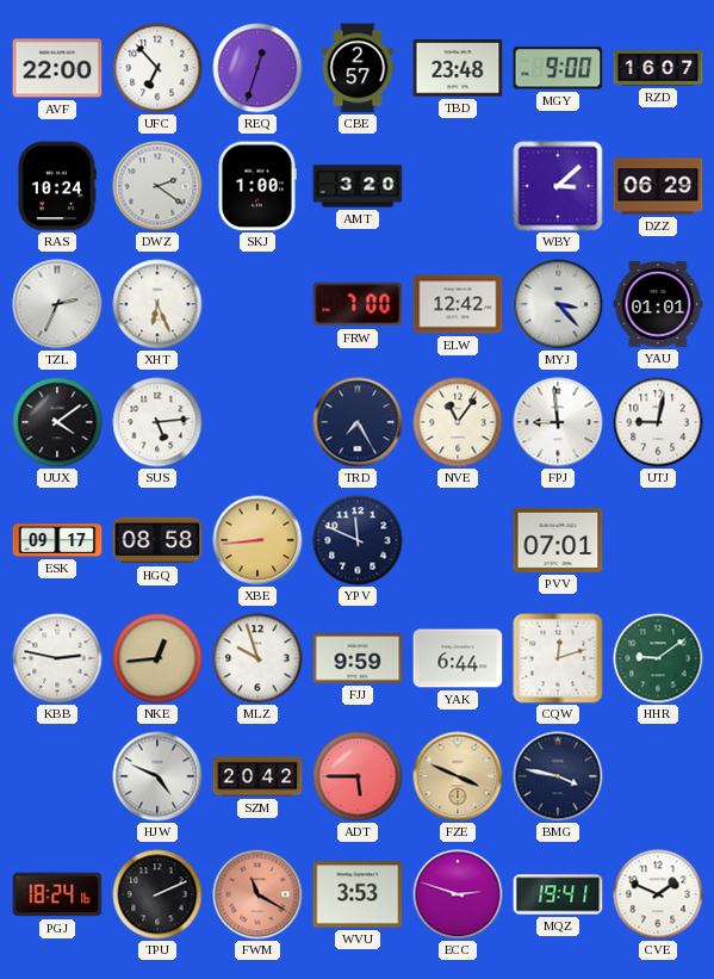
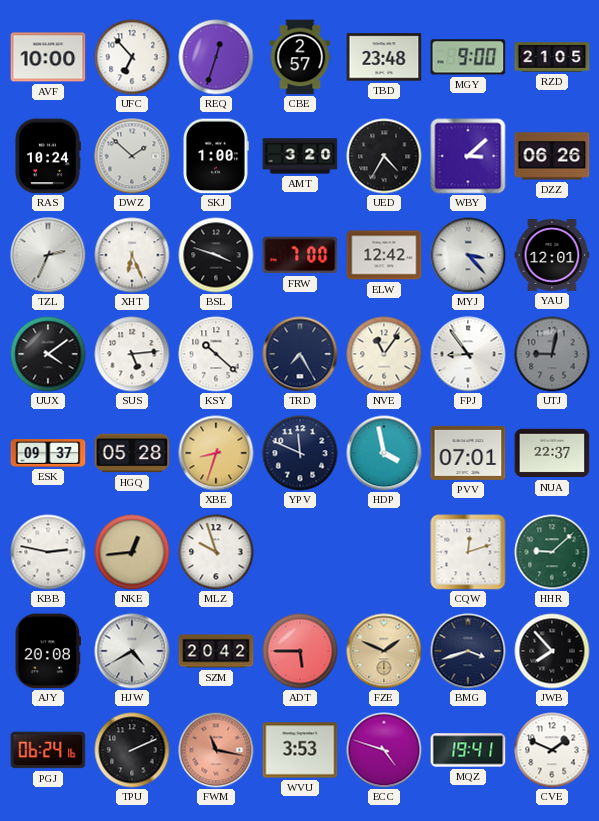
AVF: 22:00 -> 10:00 (48, 57)
RZD: 16:07 -> 21:05 (552, 57)
DWZ: 2:21 -> 1:52 (132, 156)
UED: none -> 4:35 (384, 156)
DZZ: 06:29 -> 06:26 (552, 156)
BSL: none -> 3:48 (216, 255)
YAU: 01:01 -> 12:01 (552, 255)
KSY: none -> 10:22 (216, 354)
FPJ: 8:59 -> 8:54 (468, 354)
UTJ dial: white -> grey (552, 354)
ESK: 09:17 -> 09:37 (48, 453)
HGQ: 08:58 -> 05:28 (132, 453)
XBE: 8:44 -> 8:33 (216, 453)
HDP: none -> 3:58 (384, 453)
NUA: none -> 22:37 (552, 453)
FJJ: 9:59 -> none (358, 658)
YAK: 6:44 -> none (458, 658)
HHR: 9:09 -> 9:08 (552, 552)
AJY: none -> 20:08 (48, 651)
HJW: 4:49 -> 4:40 (132, 651)
FZE: 3:49 -> 1:49 (384, 651)
BMG: 3:47 -> 3:42 (468, 651)
JWB: none -> 7:53 (552, 651)
PGJ: 18:24 -> 06:24 (48, 750)
FWM: 11:20 -> 11:17 (216, 750)
ECC: 2:48 -> 4:48 (384, 750)
